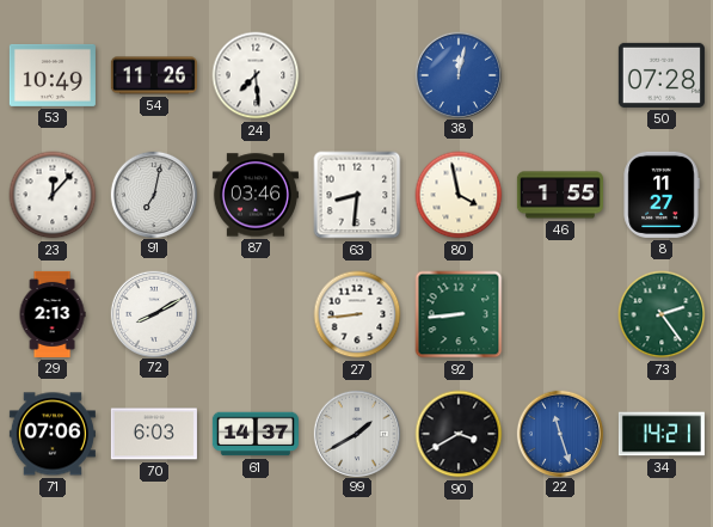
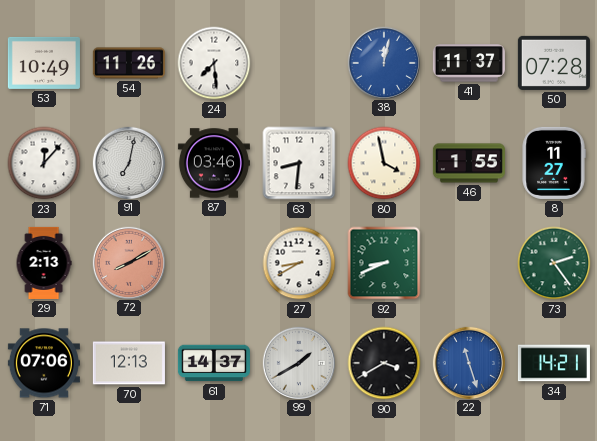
41: none -> 11:37 (469, 63)
72 dial: white -> salmon (128, 262)
27: 8:44 -> 8:40 (299, 263)
92: 8:44 -> 8:41 (384, 263)
70: 6:03 -> 12:13 (129, 363)
